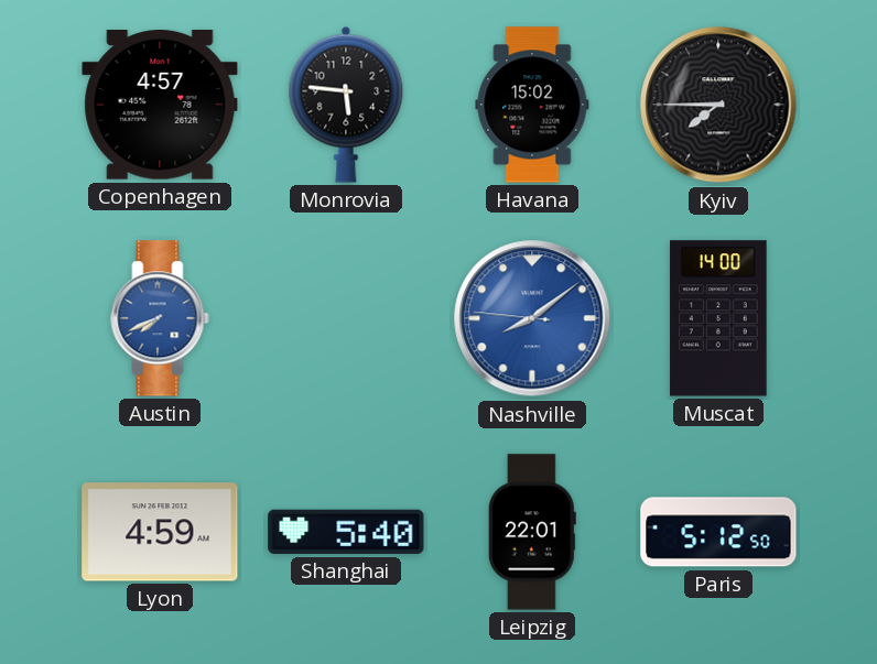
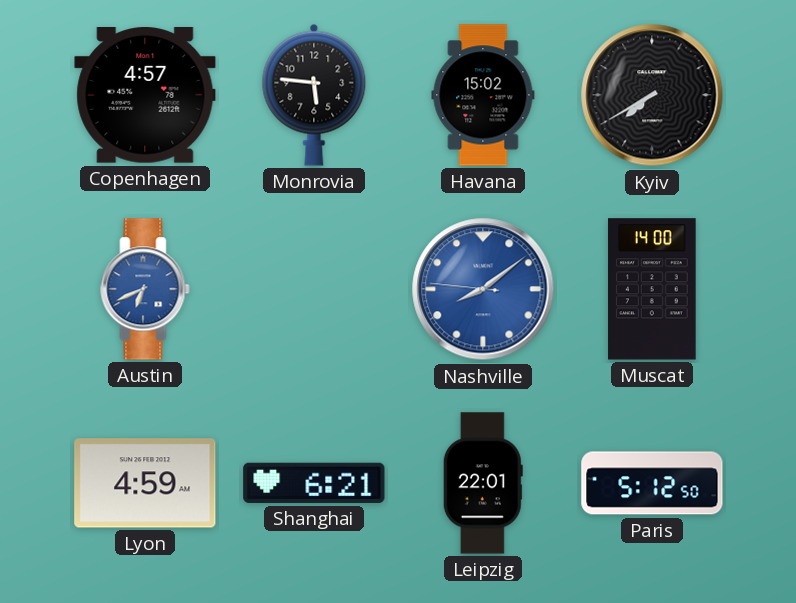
Kyiv: 7:45 -> 7:40 (652, 95)
Austin: 7:41 -> 6:41 (145, 289)
Shanghai: 5:40 -> 6:21 (314, 483)
